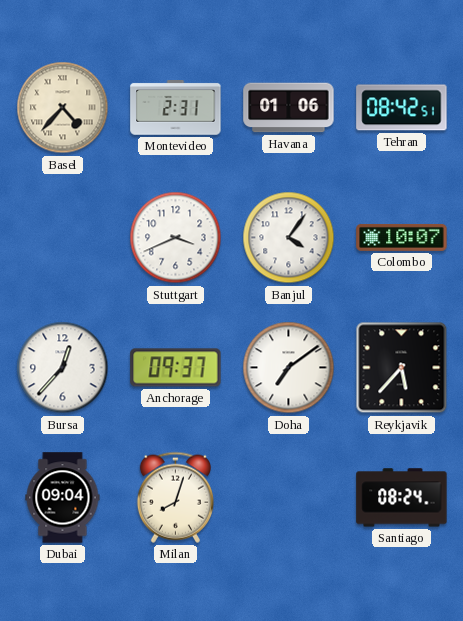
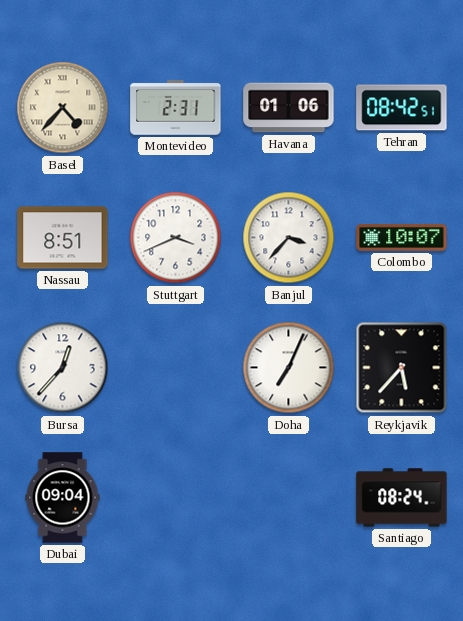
Nassau: none -> 8:51 (63, 238)
Banjul: 4:06 -> 3:37 (289, 238)
Anchorage: 09:37 -> none (176, 368)
Doha: 7:09 -> 7:04 (289, 368)
Milan: 8:03 -> none (175, 497)
